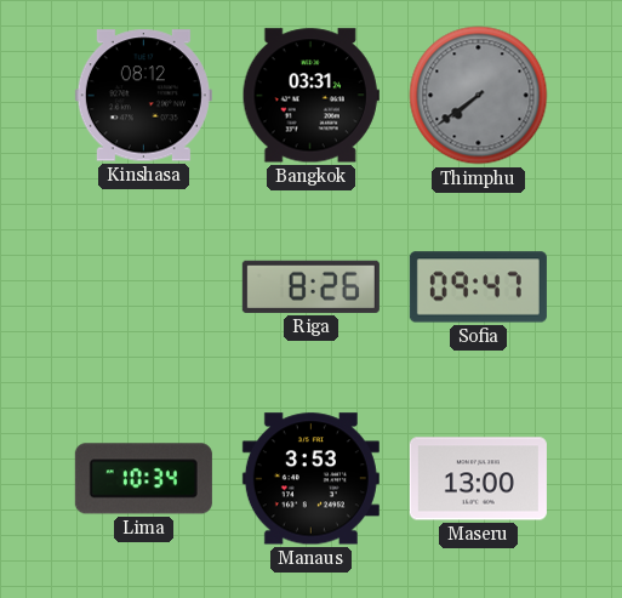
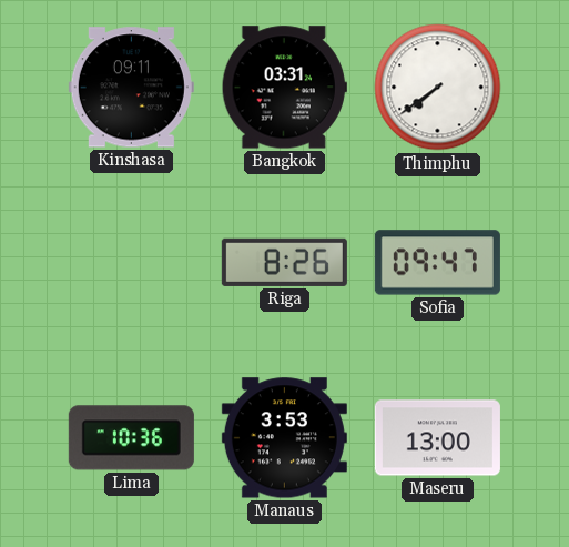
Kinshasa: 08:12 -> 09:11 (131, 88)
Thimphu dial: grey -> white (438, 88)
Lima: 10:34 -> 10:36 (131, 438)
